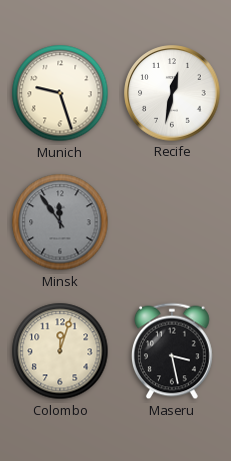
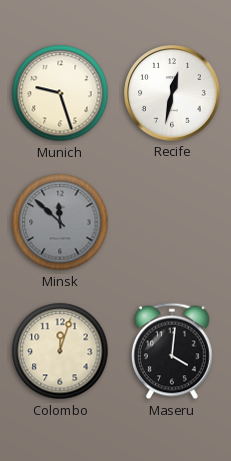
Minsk: 11:54 -> 11:52 (60, 222)
Maseru: 3:28 -> 4:01 (173, 351)
